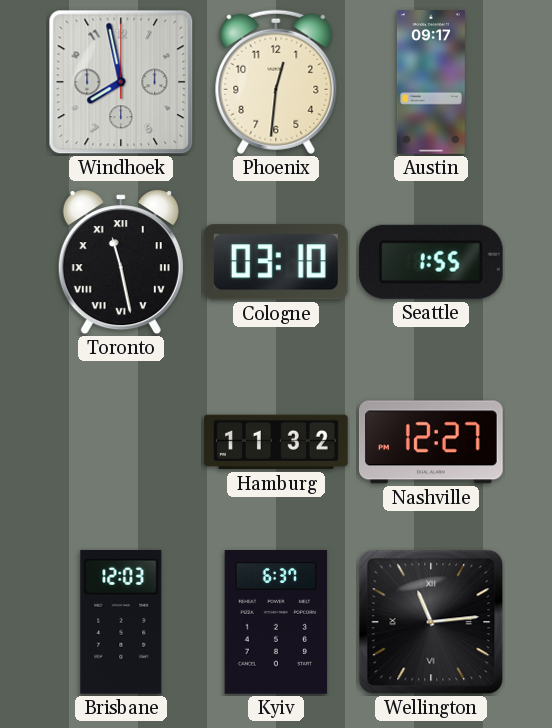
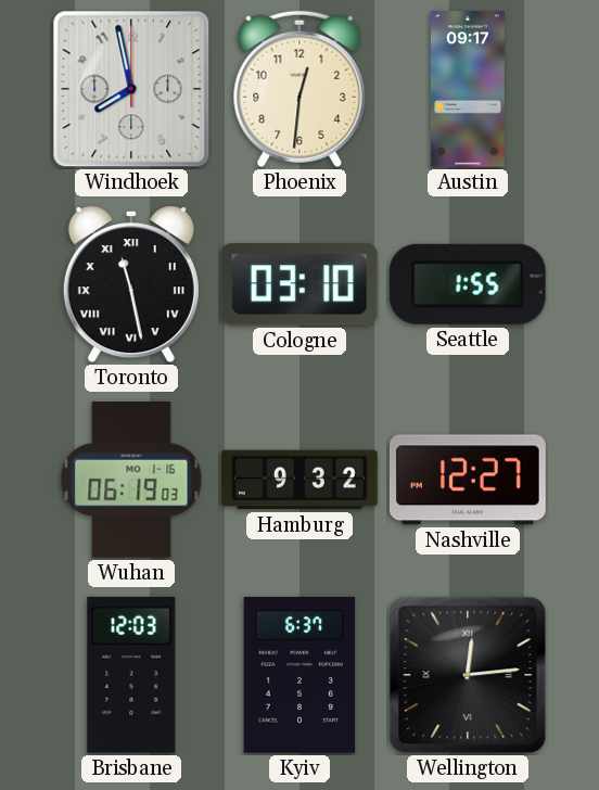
Wuhan: none -> 06:19 (131, 480)
Hamburg: 11:32 -> 9:32 (301, 480)
Wellington: 11:14 -> 12:14 (468, 675)
